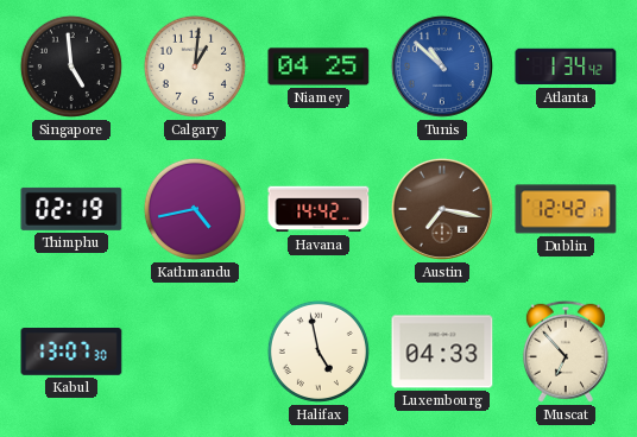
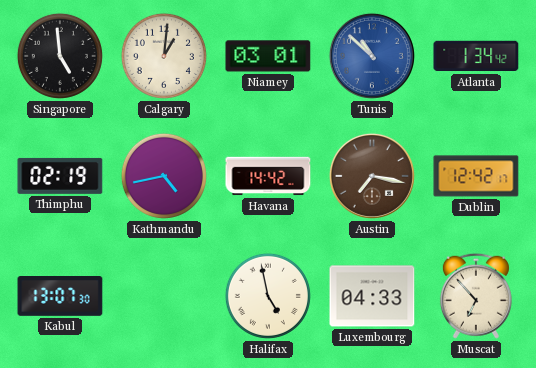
Niamey: 04:25 -> 03:01 (268, 56)
